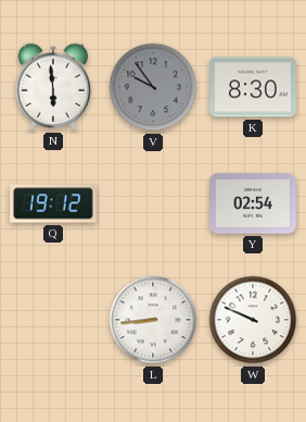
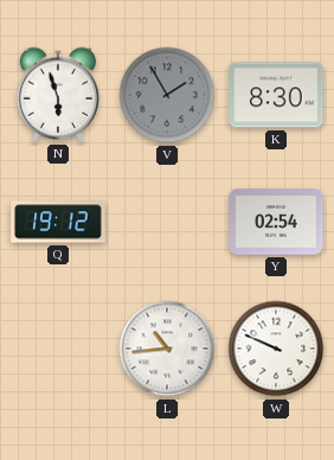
N: 5:59 -> 5:57 (58, 95)
V: 9:54 -> 1:55 (167, 95)
L: 8:44 -> 10:44 (167, 349)
